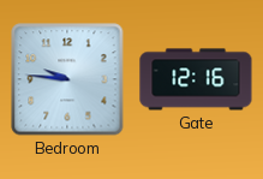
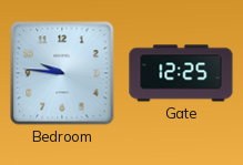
Gate: 12:16 -> 12:25 (181, 73)
